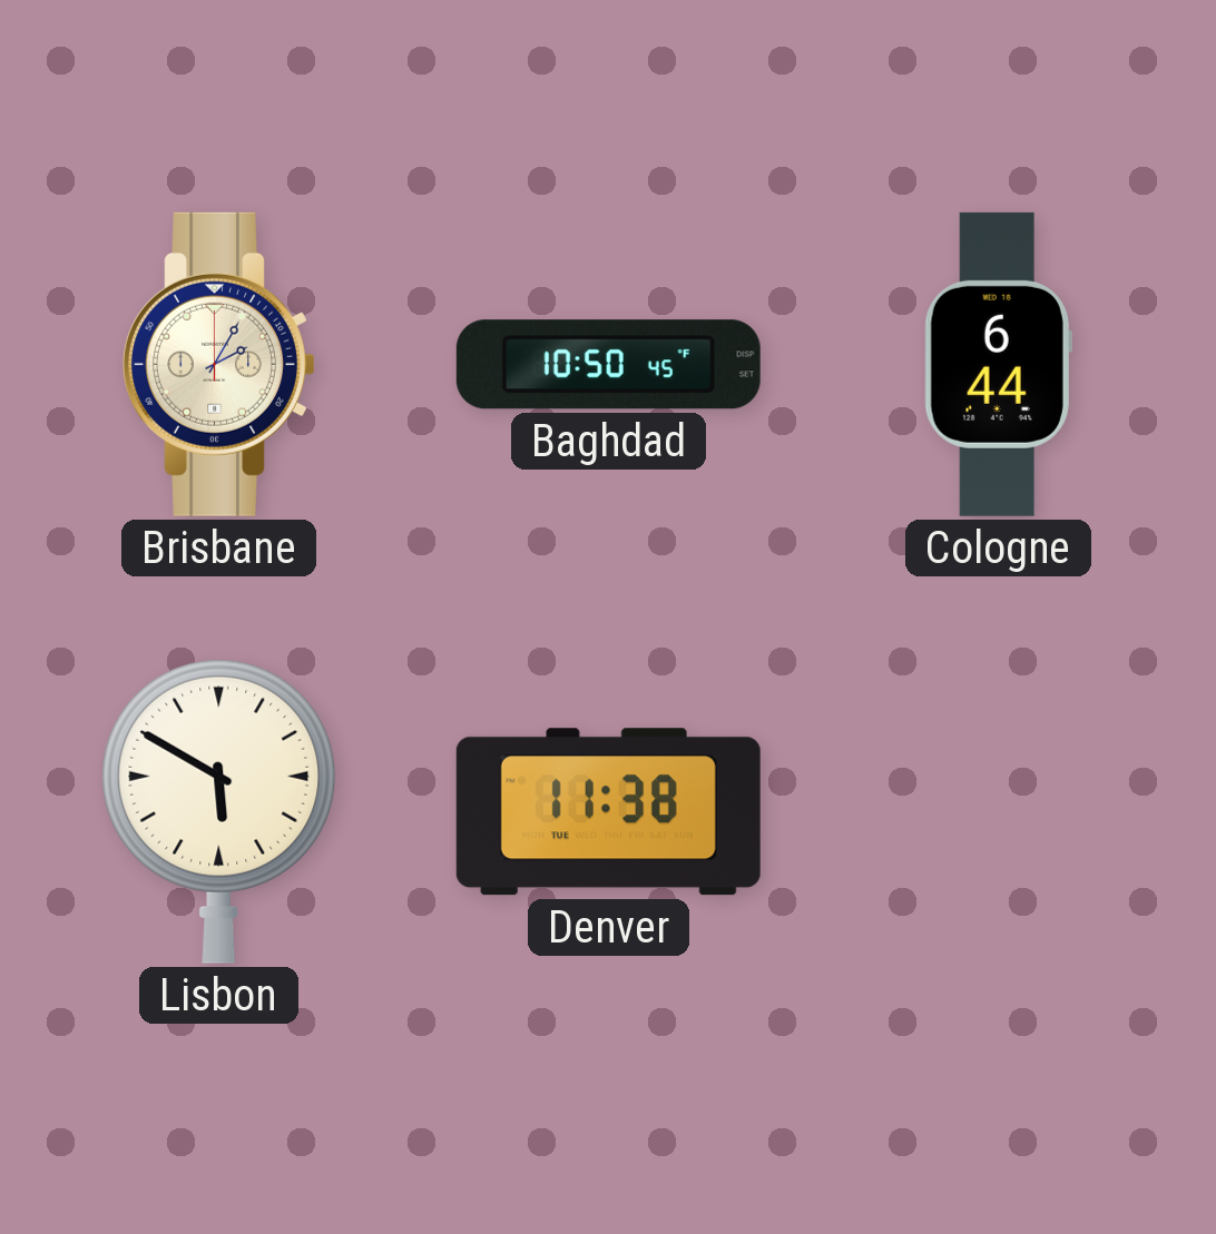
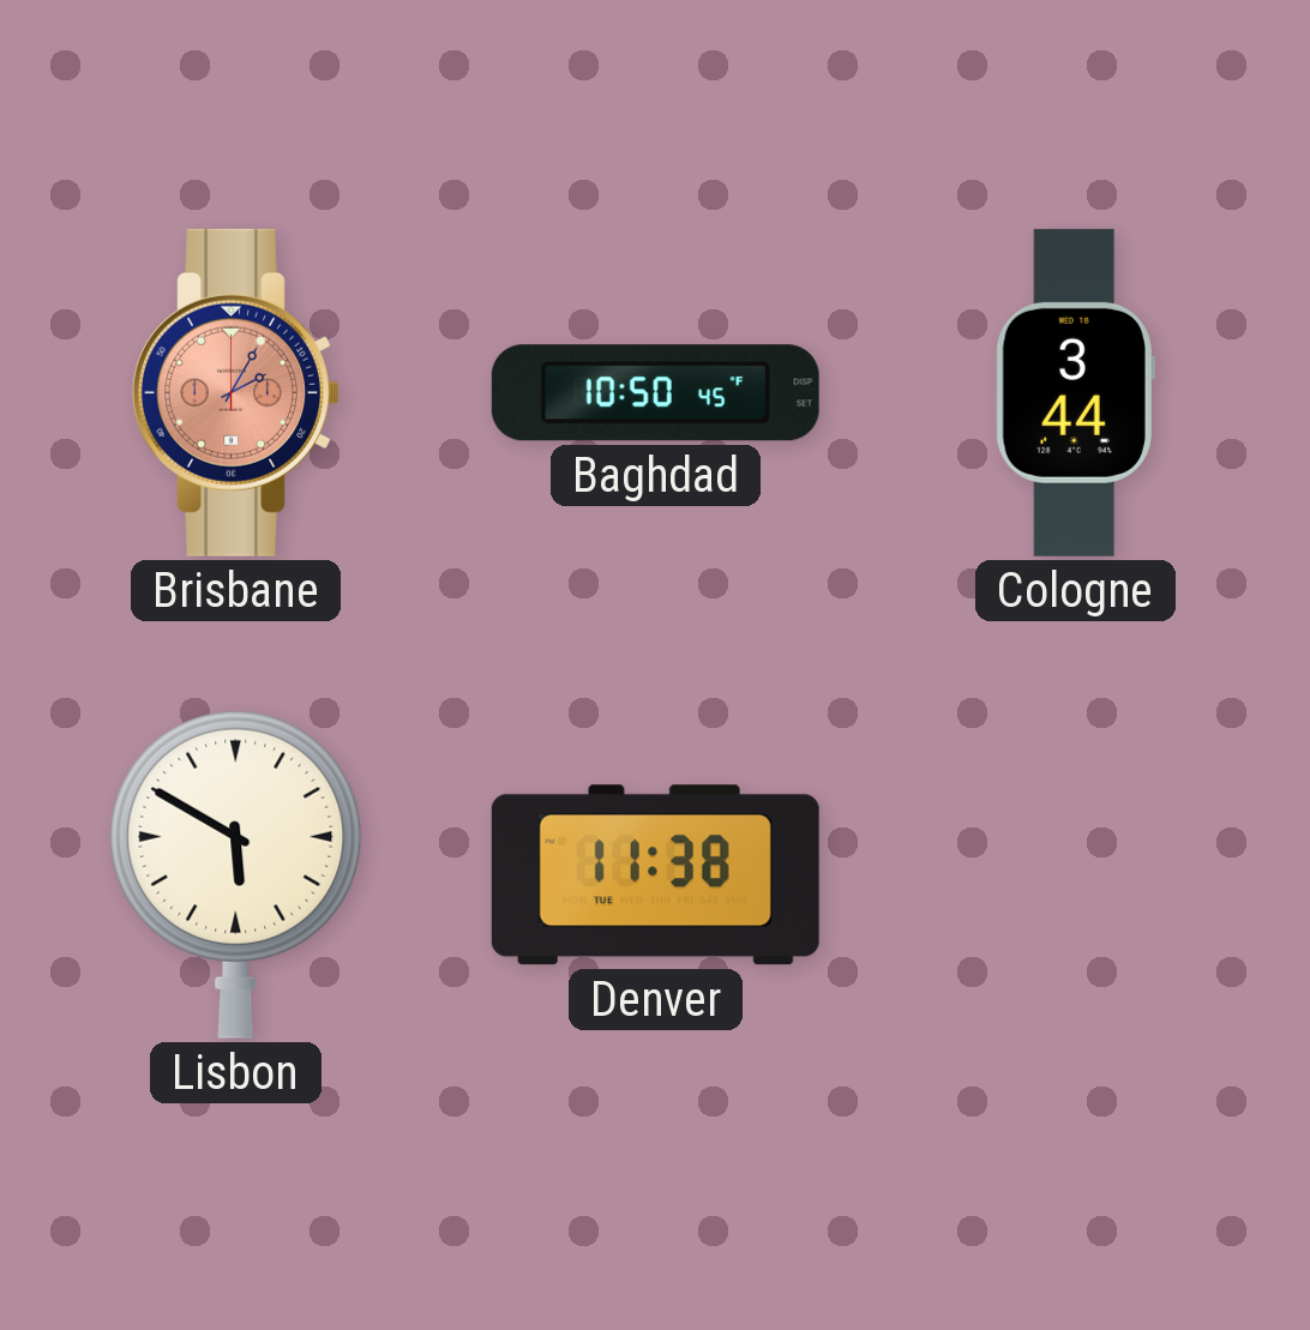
Brisbane dial: cream -> salmon (236, 392)
Cologne: 6:44 -> 3:44 (1075, 392)
